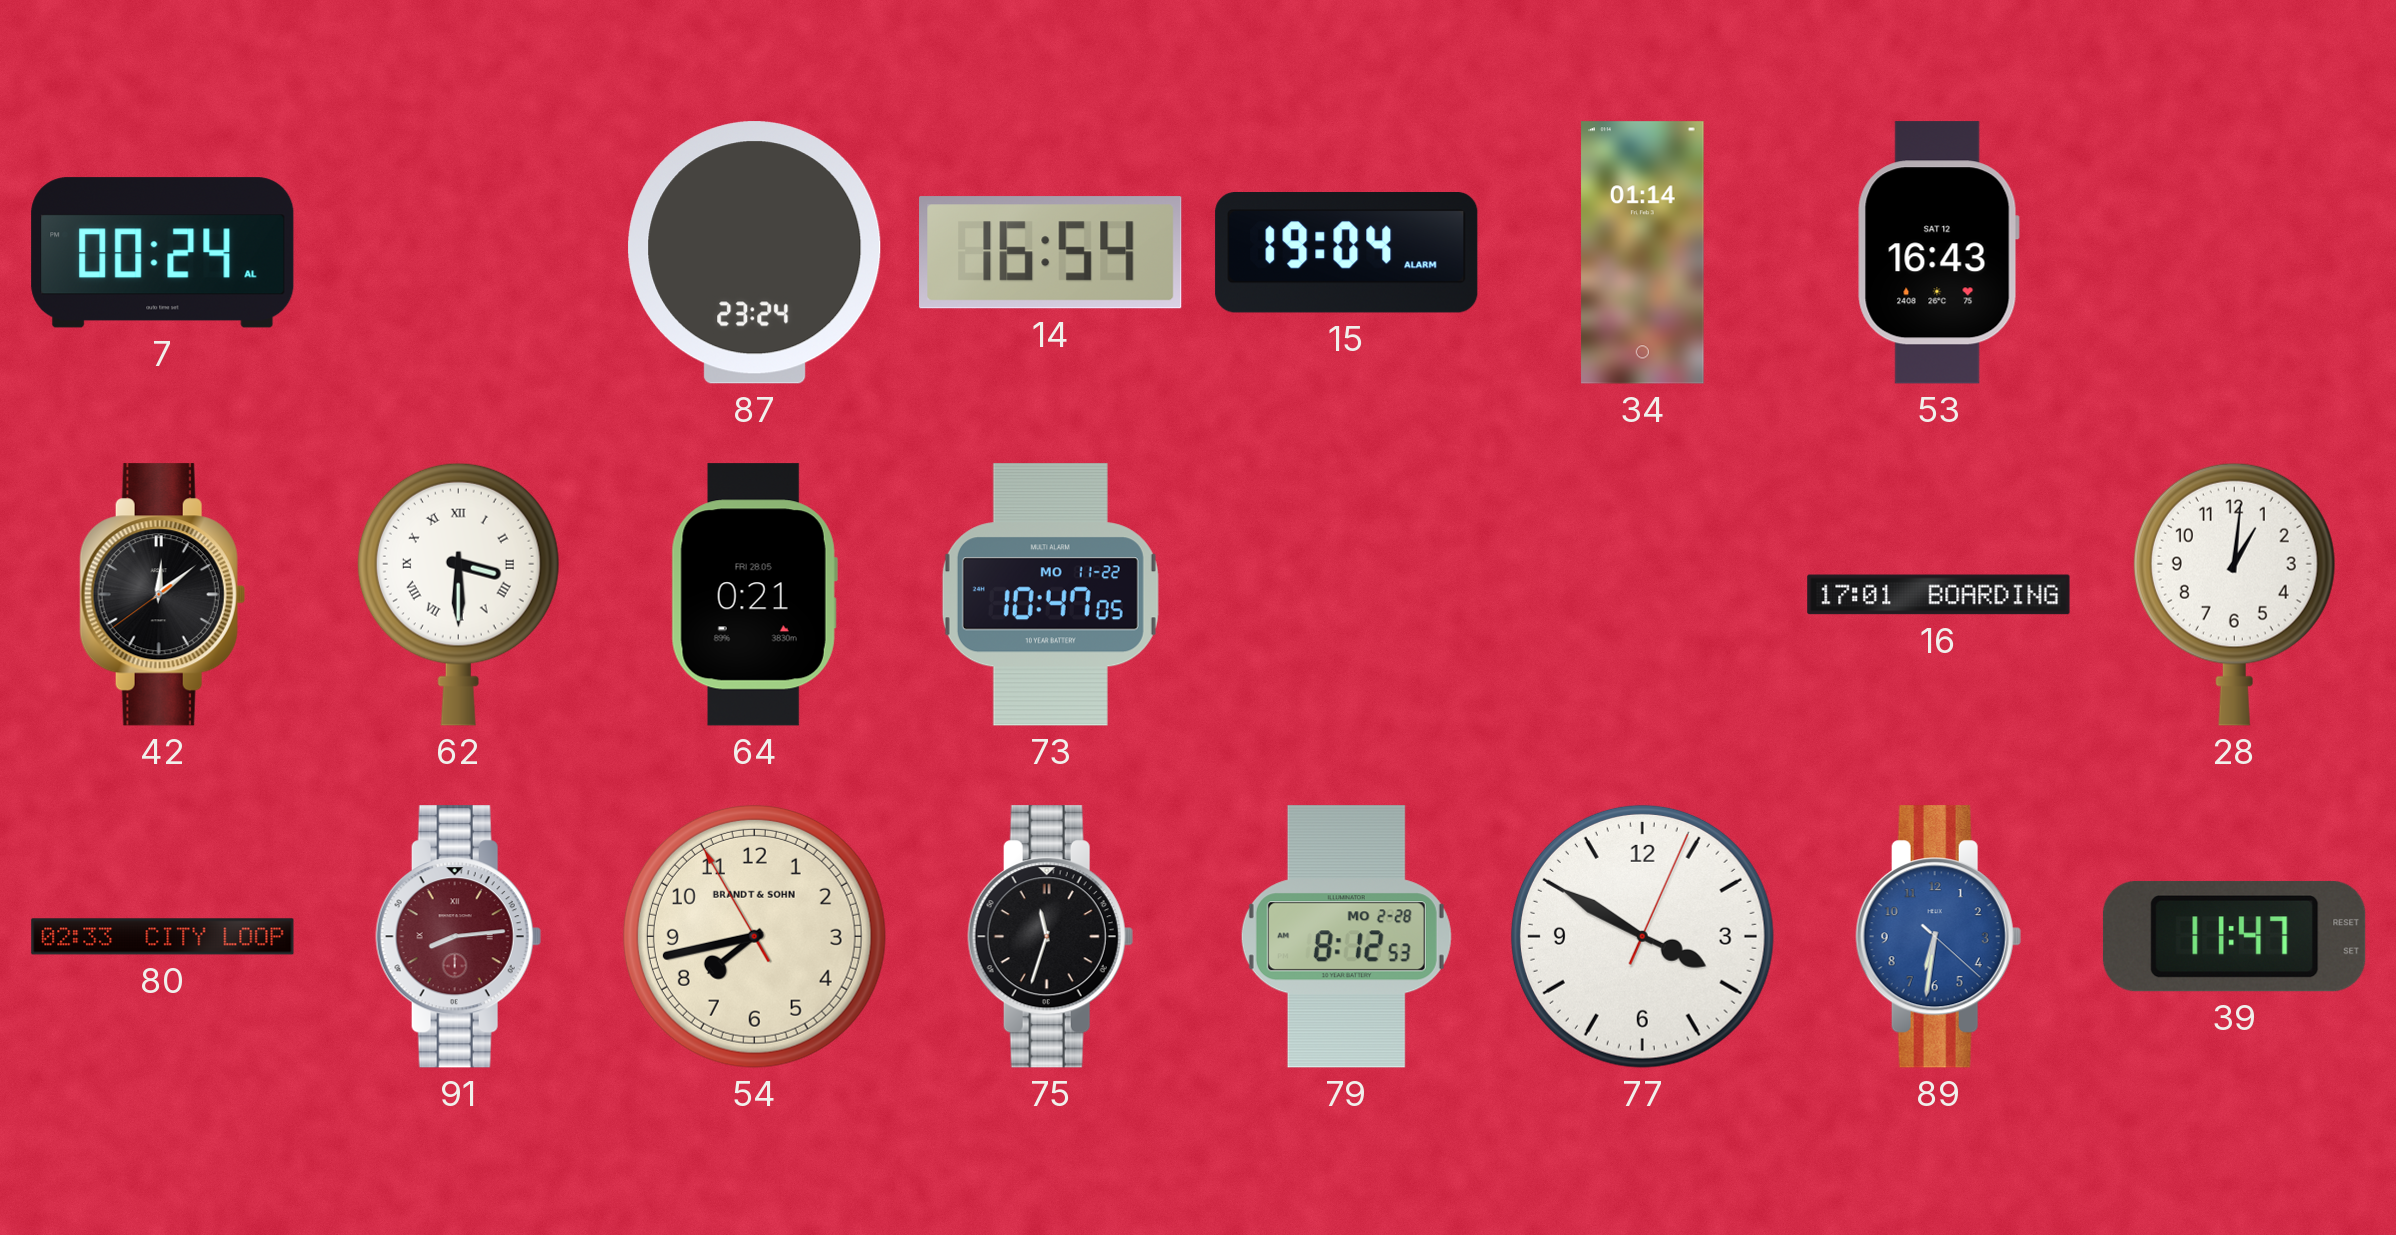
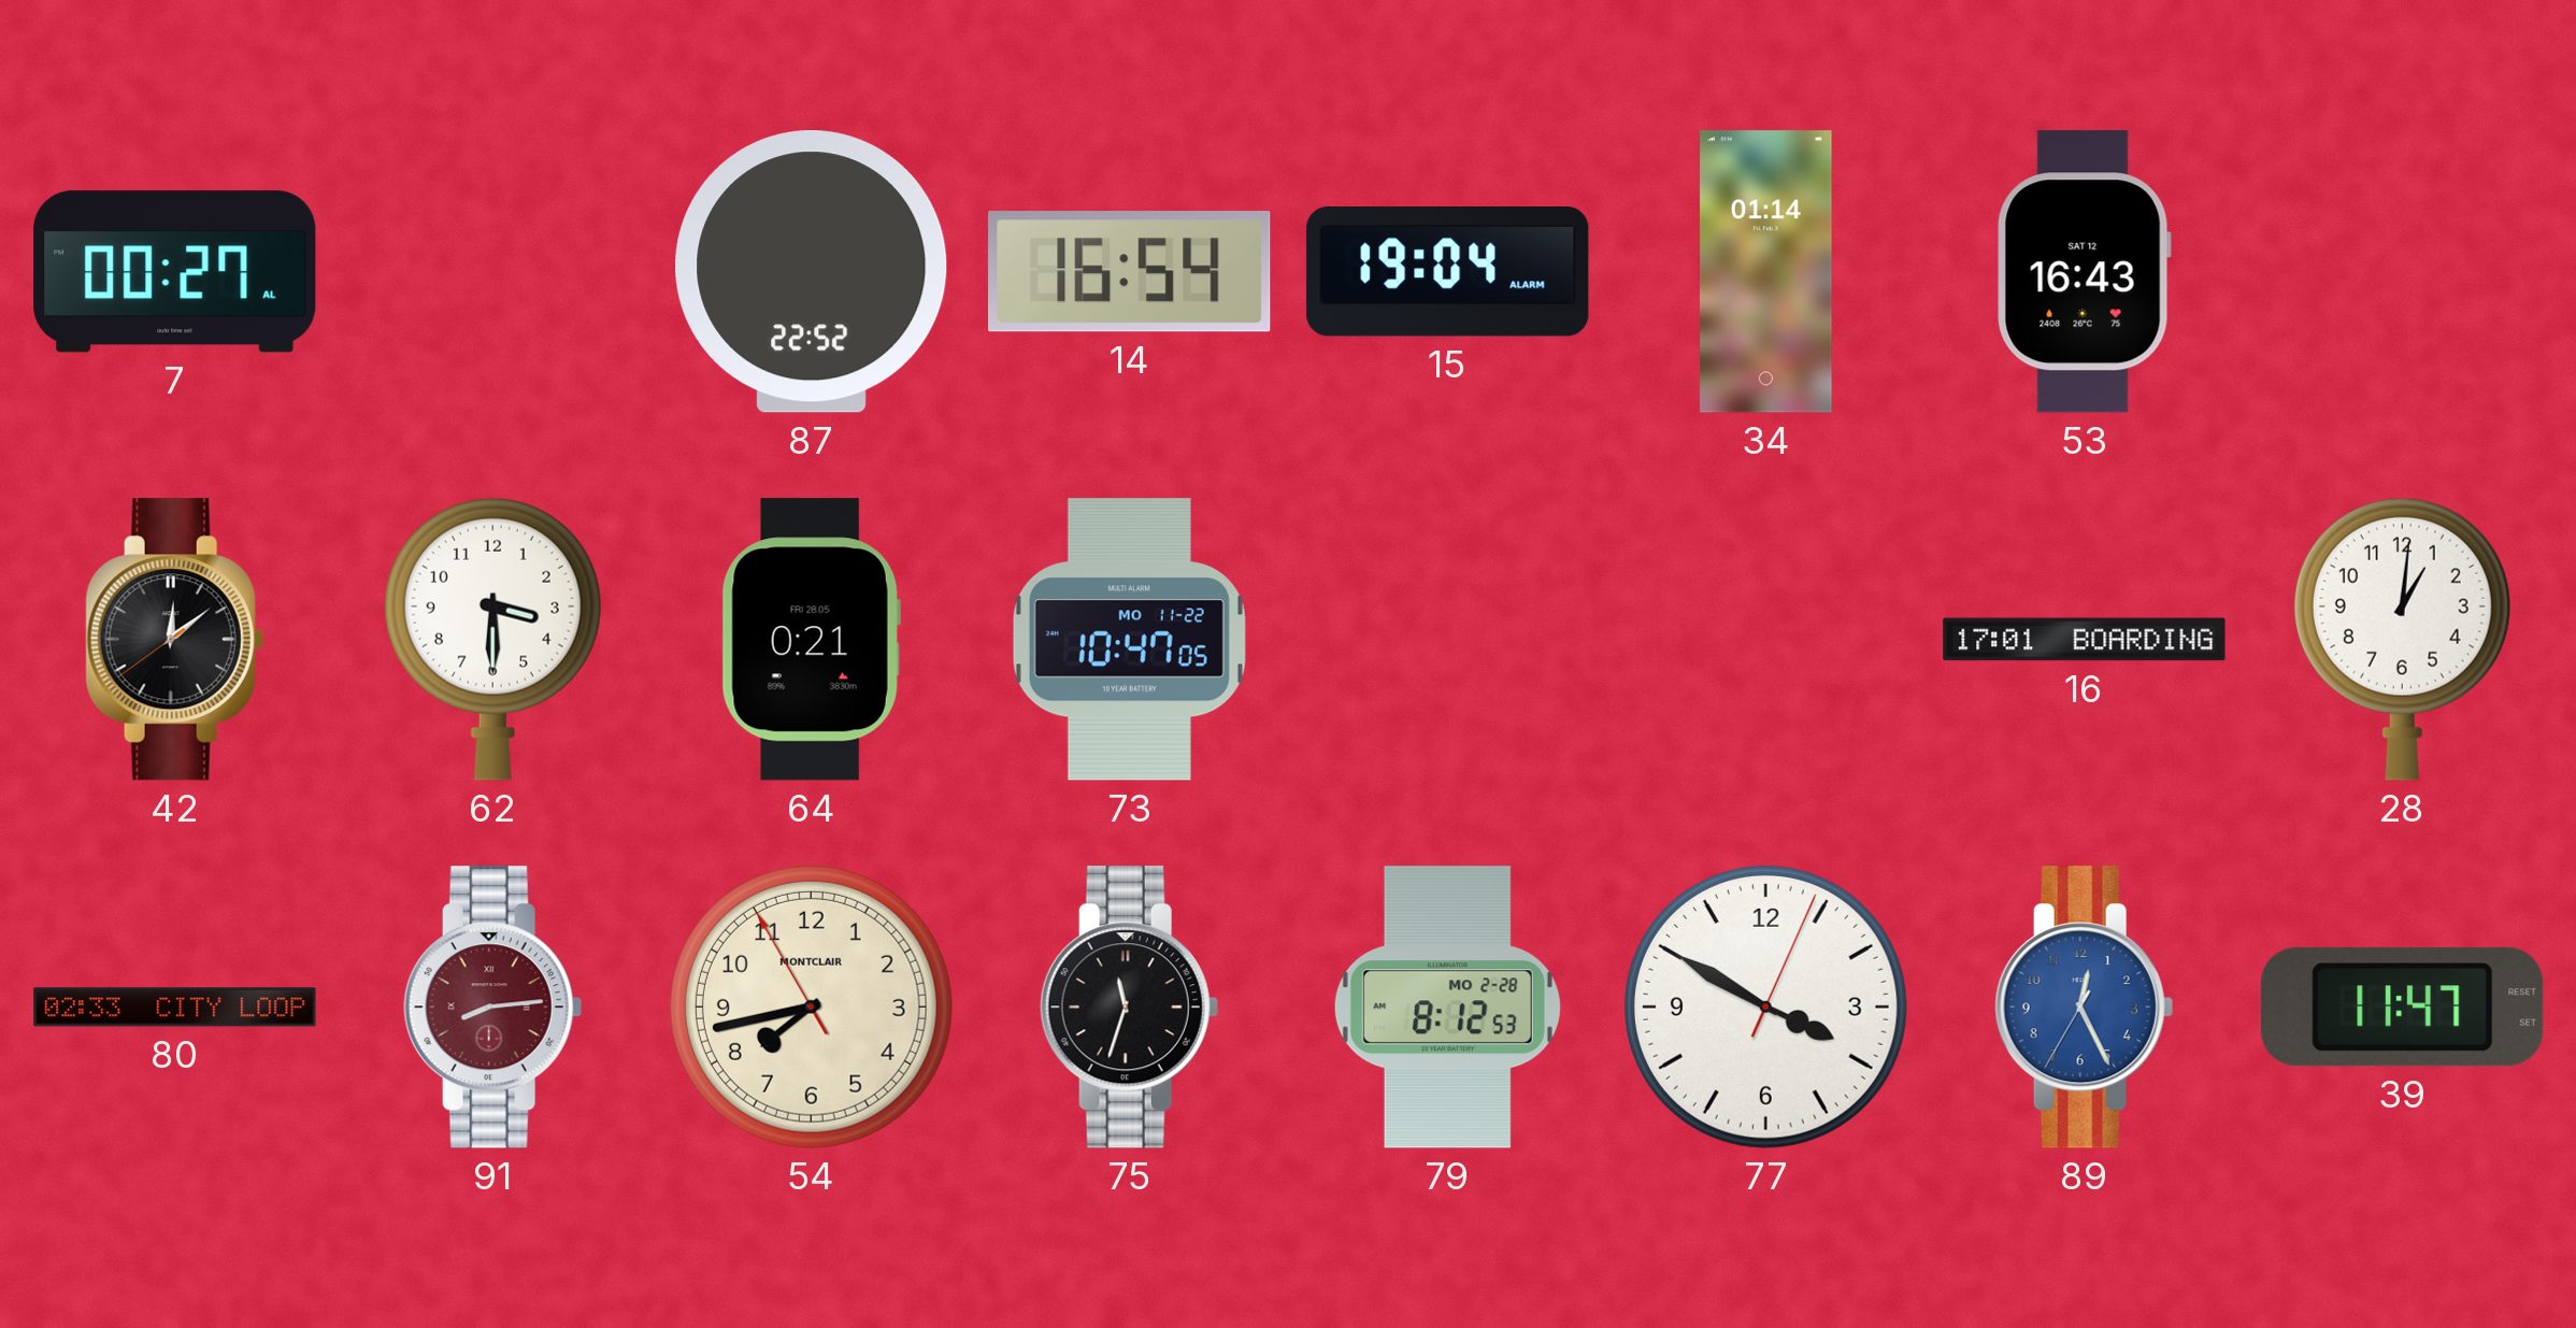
7: 00:24 -> 00:27 (175, 272)
87: 23:24 -> 22:52 (812, 272)
62 numerals: Roman -> Arabic (492, 639)
54 brand: BRANDT & SOHN -> MONTCLAIR (811, 1006)
89: 6:31 -> 12:25 (2084, 1008)
